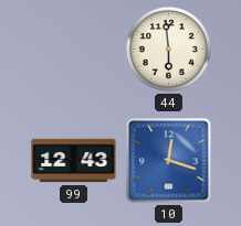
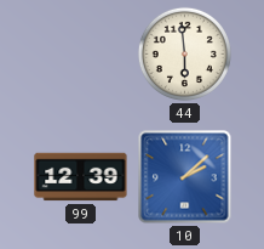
99: 12:43 -> 12:39 (81, 177)
10: 12:18 -> 2:08 (185, 177)
